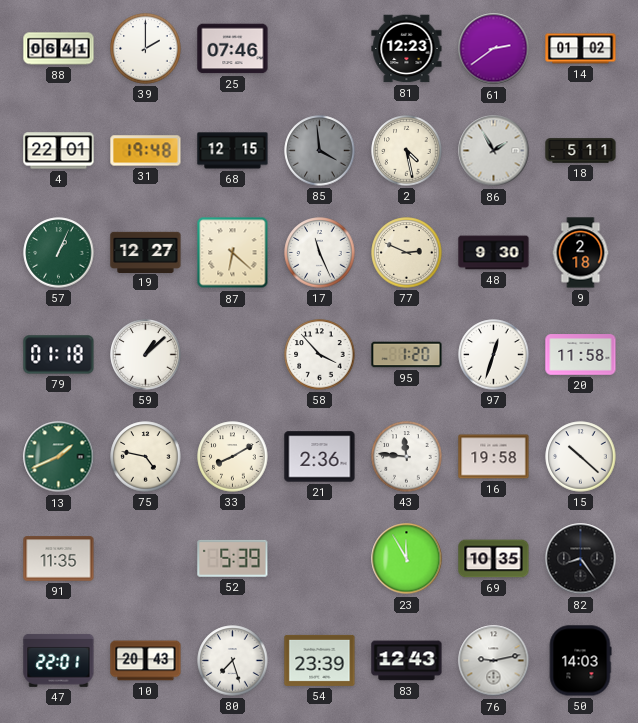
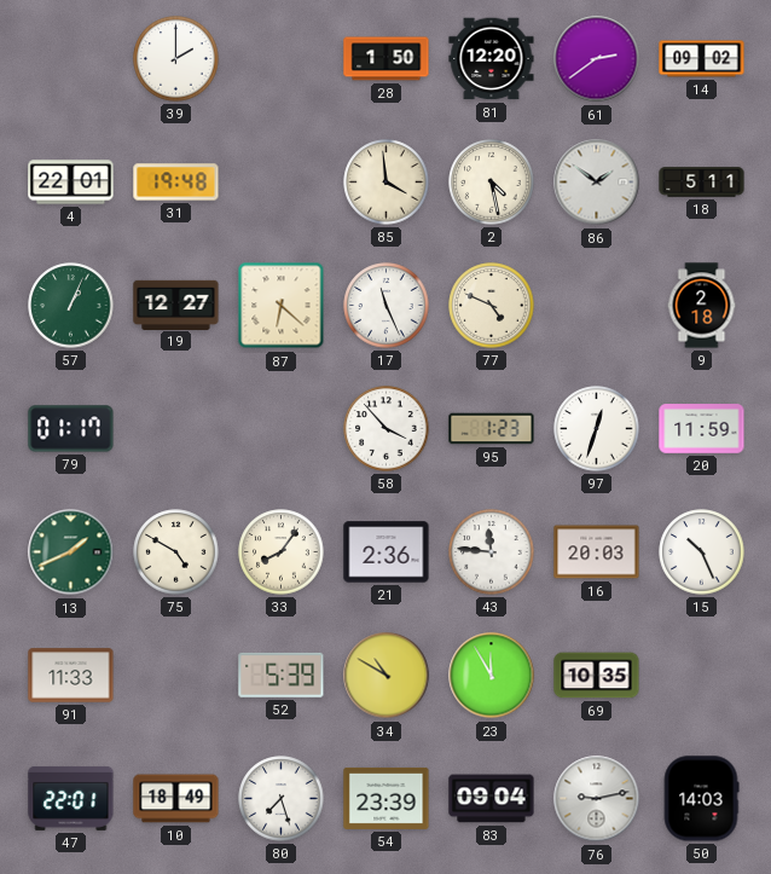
88: 06:41 -> none (59, 49)
25: 07:46 -> none (233, 49)
28: none -> 1:50 (387, 59)
81: 12:23 -> 12:20 (492, 59)
14: 01:02 -> 09:02 (702, 59)
68: 12:15 -> none (233, 151)
85 dial: grey -> cream (387, 183)
86: 1:55 -> 1:51 (597, 183)
77: 2:49 -> 4:49 (492, 306)
48: 9:30 -> none (494, 253)
79: 01:18 -> 01:17 (71, 429)
59: 1:08 -> none (146, 355)
95: 1:20 -> 1:23 (492, 429)
20: 11:58 -> 11:59 (702, 429)
75: 4:47 -> 4:50 (176, 552)
33: 8:10 -> 8:06 (282, 552)
16: 19:58 -> 20:03 (597, 552)
15: 10:22 -> 10:26 (702, 552)
91: 11:35 -> 11:33 (71, 676)
34: none -> 10:50 (387, 676)
82: 8:24 -> none (581, 559)
10: 20:43 -> 18:49 (176, 799)
83: 12:43 -> 09:04 (492, 799)
